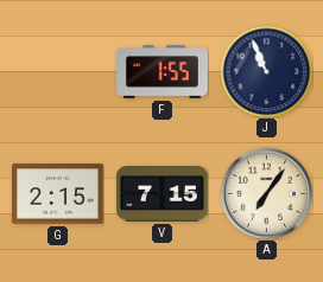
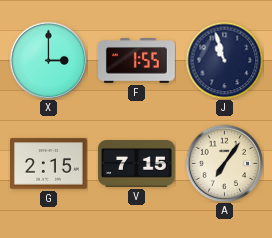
X: none -> 3:00 (48, 60)
J: 10:56 -> 10:57 (224, 60)
